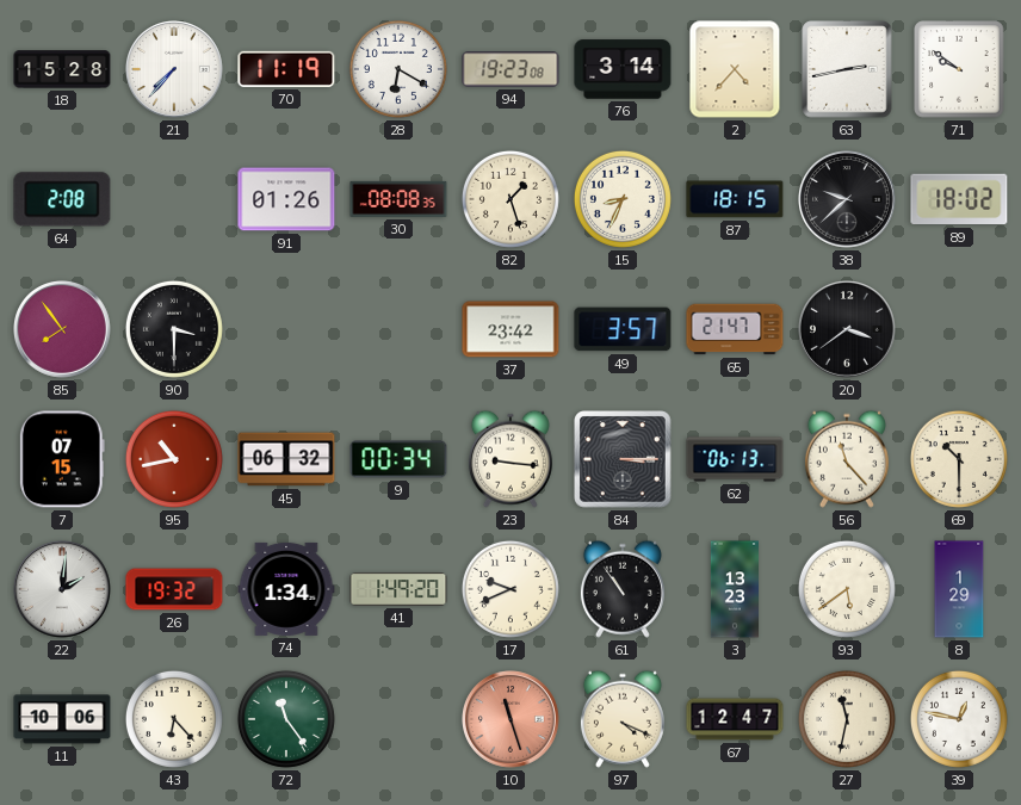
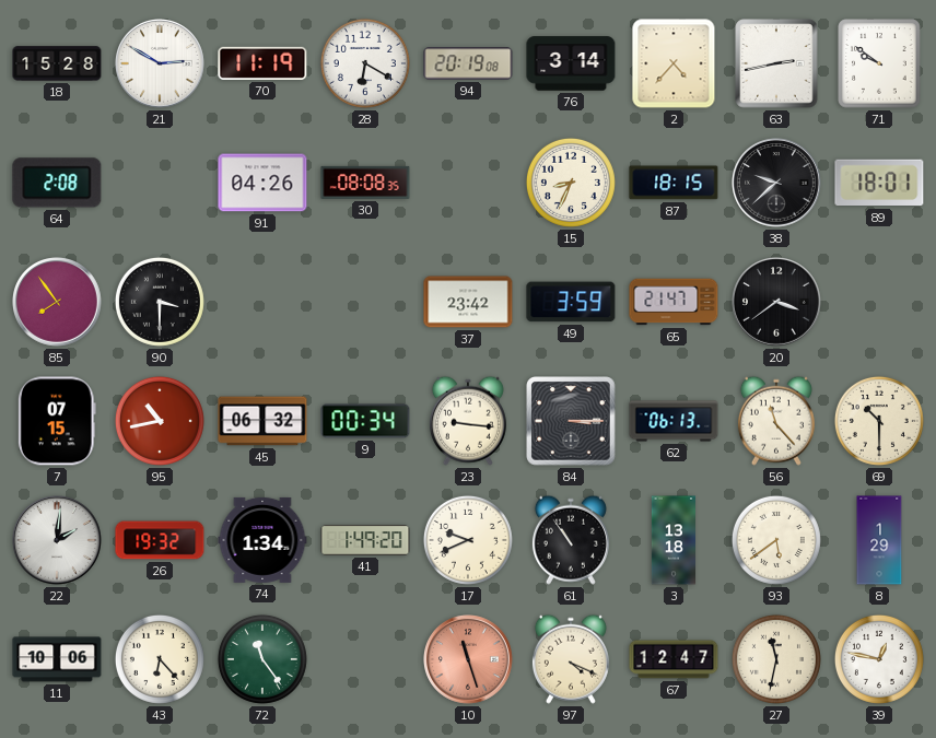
21: 7:37 -> 2:50 (161, 65)
94: 19:23 -> 20:19 (468, 63)
91: 01:26 -> 04:26 (262, 183)
82: 1:27 -> none (510, 199)
89: 18:02 -> 18:01 (879, 183)
49: 3:57 -> 3:59 (571, 302)
3: 13:23 -> 13:18 (672, 540)
